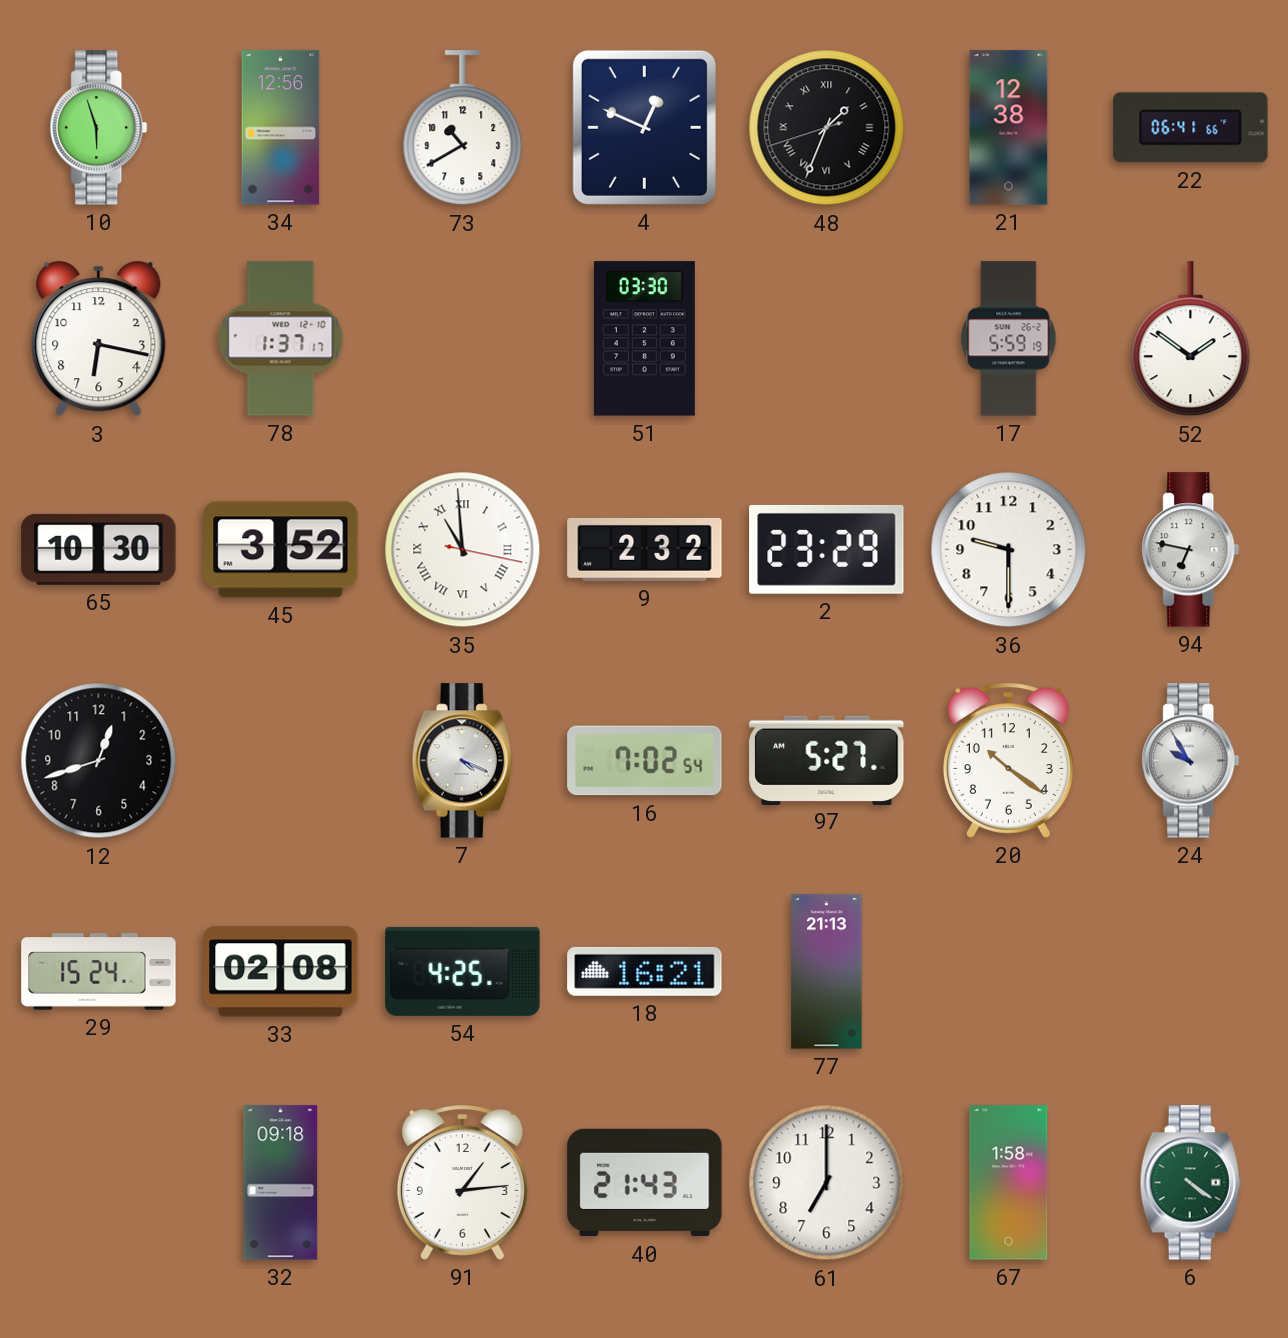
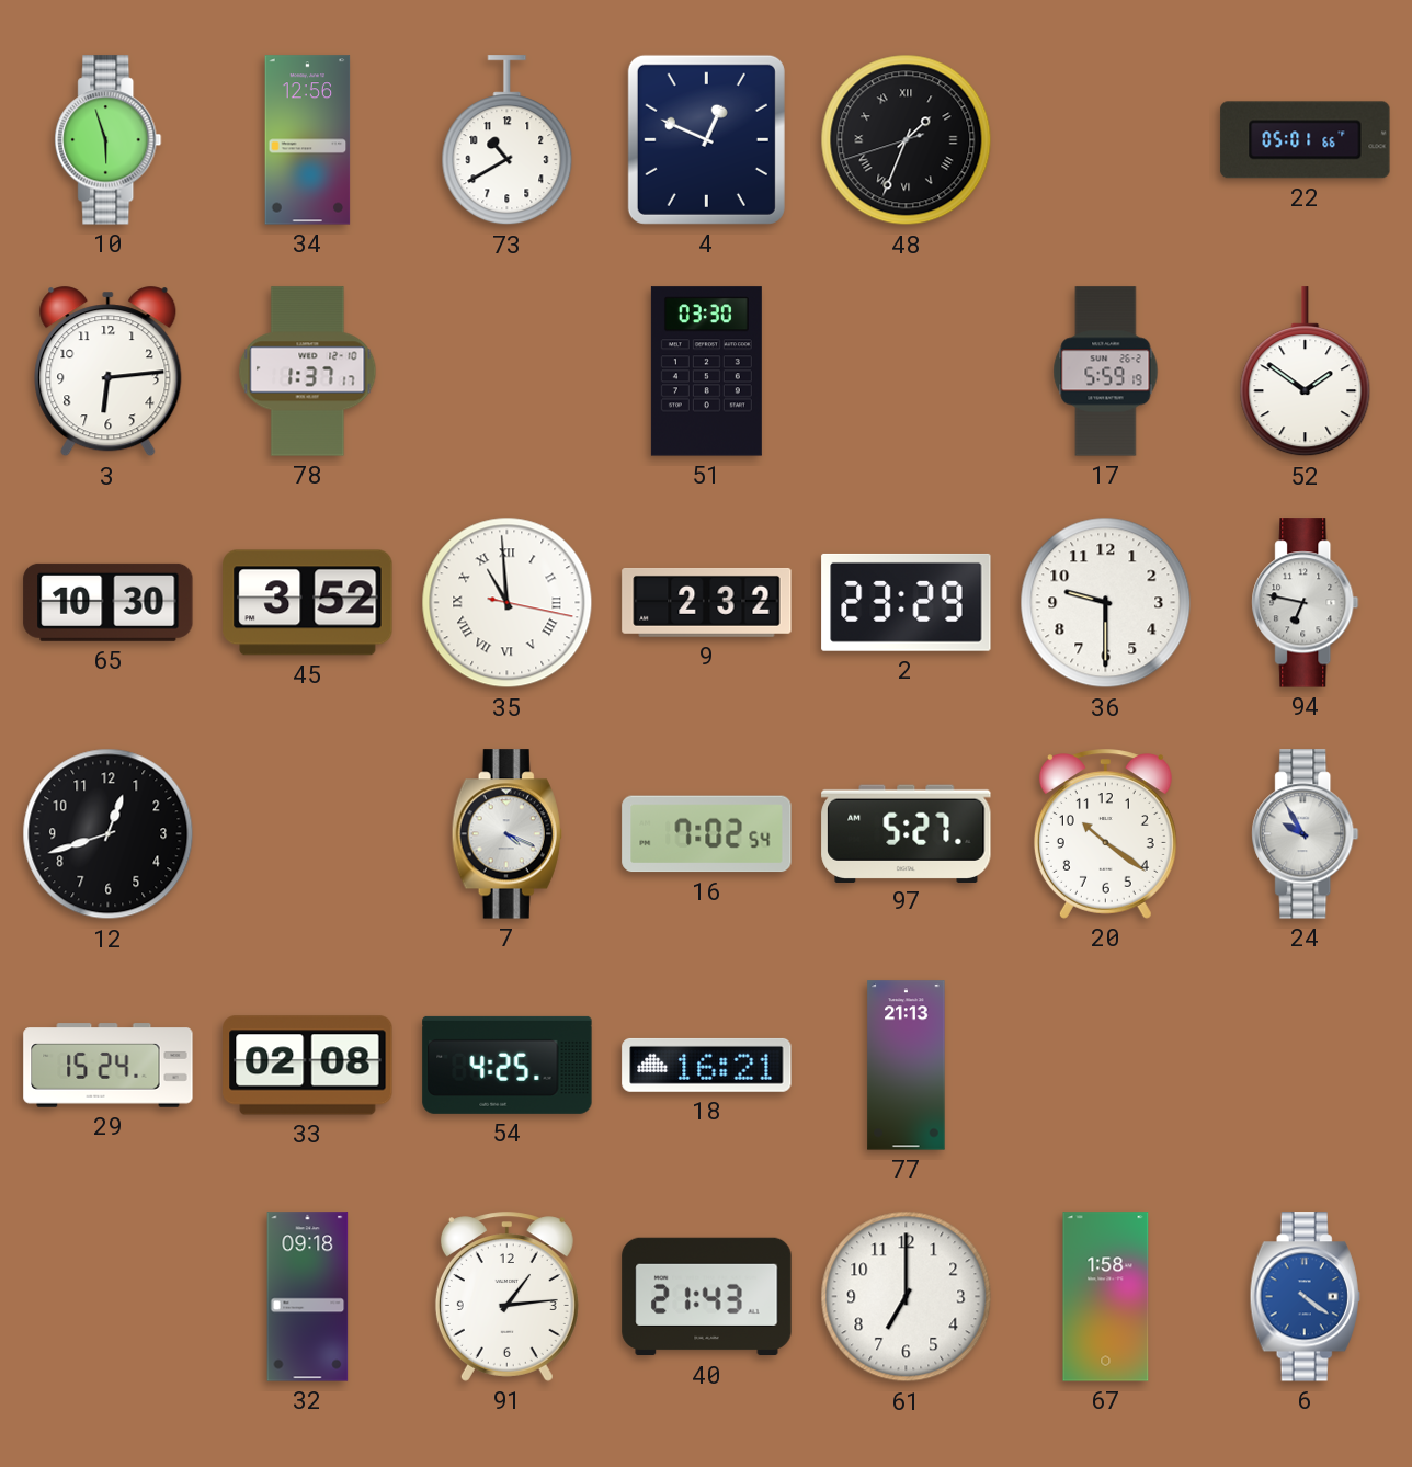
21: 12:38 -> none (1009, 128)
22: 06:41 -> 05:01 (1306, 140)
3: 6:17 -> 6:14 (109, 372)
6 dial: green -> blue (1305, 1297)
